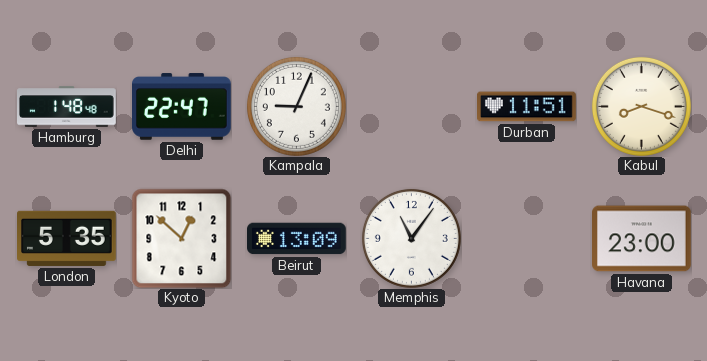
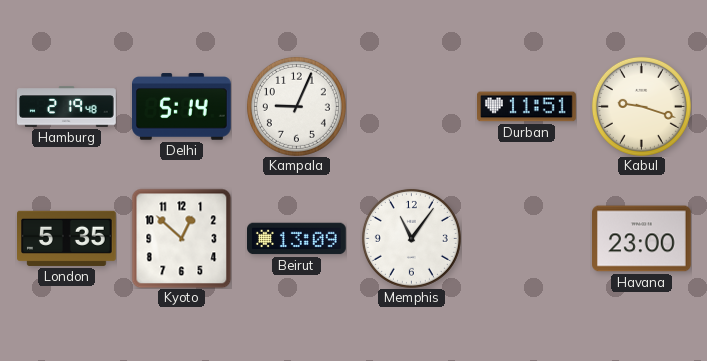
Hamburg: 1:48 -> 2:19 (67, 107)
Delhi: 22:47 -> 5:14 (182, 107)
Kabul: 8:18 -> 9:18 (641, 106)
